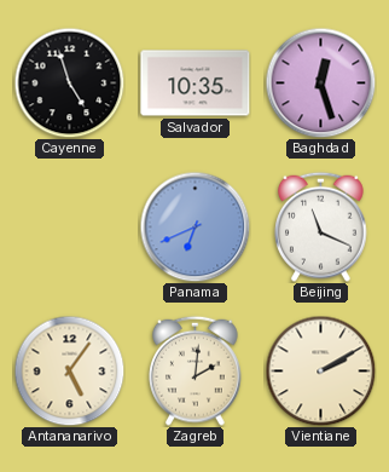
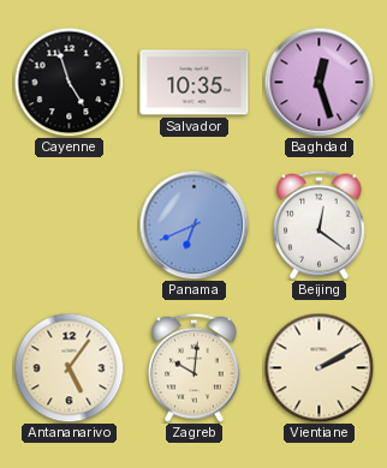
Beijing: 11:19 -> 12:21 (320, 224)
Zagreb: 2:01 -> 10:01 (195, 367)
